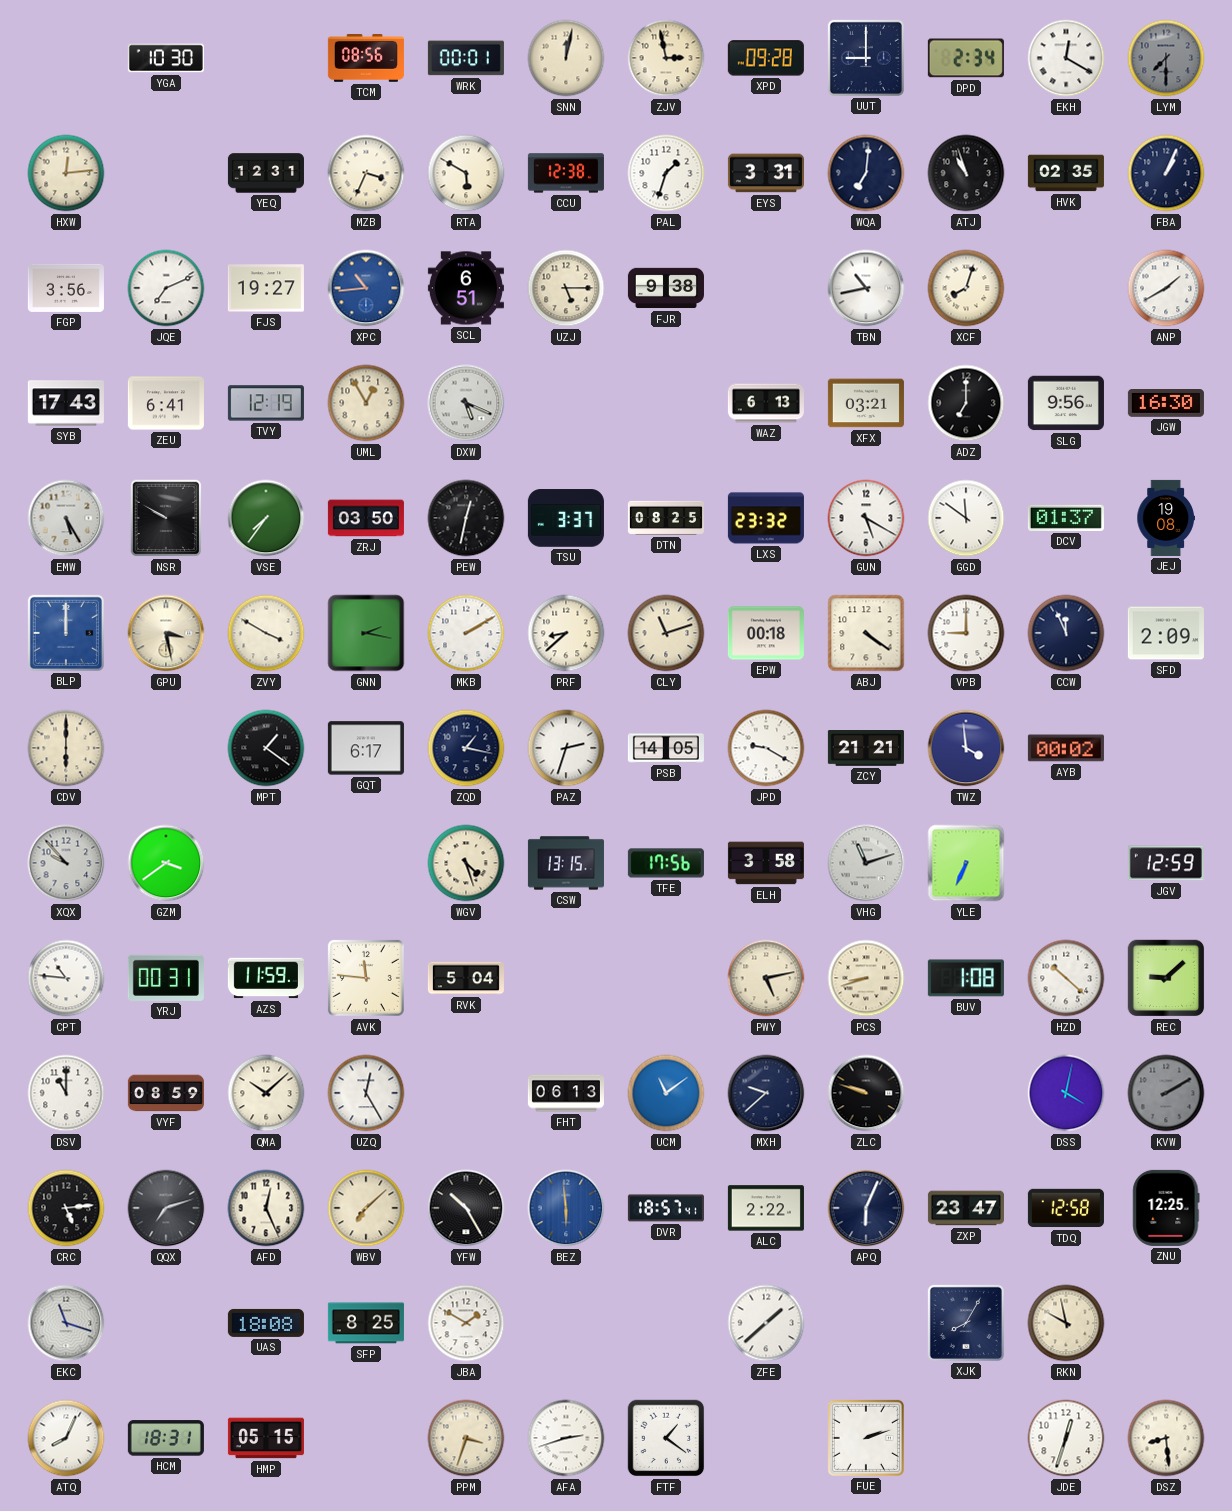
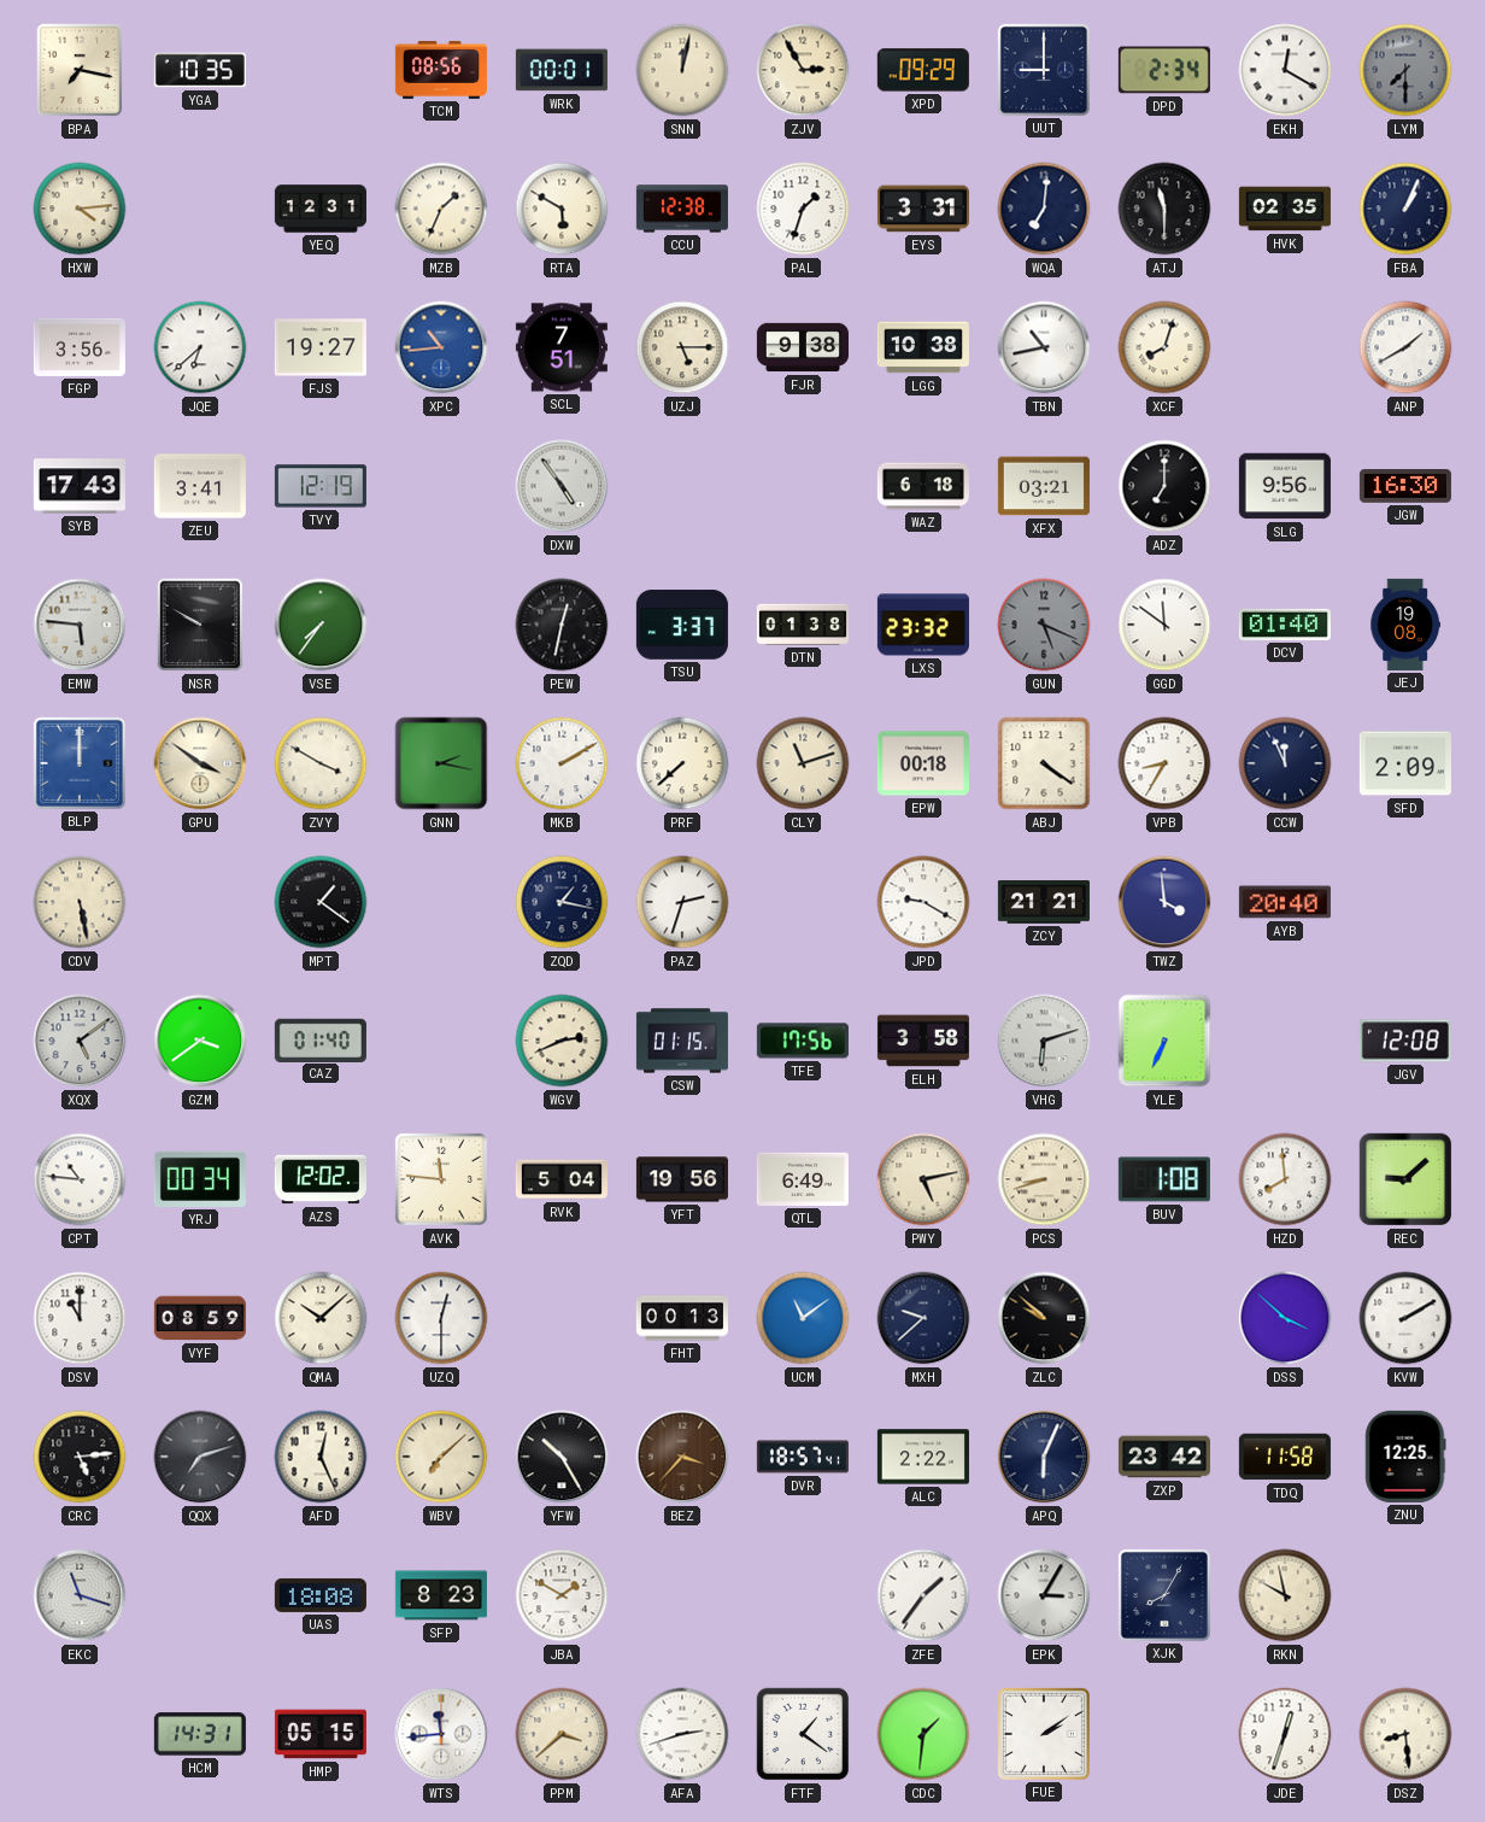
BPA: none -> 7:17 (80, 70)
YGA: 10:30 -> 10:35 (200, 70)
ZJV: 2:58 -> 2:55 (803, 70)
XPD: 09:28 -> 09:29 (923, 70)
HXW: 12:14 -> 4:14 (80, 209)
MZB: 3:34 -> 1:34 (441, 209)
ATJ: 10:57 -> 11:30 (1164, 209)
JQE: 7:11 -> 6:38 (200, 347)
SCL: 6:51 -> 7:51 (562, 347)
LGG: none -> 10:38 (923, 347)
ZEU: 6:41 -> 3:41 (200, 486)
UML: 12:55 -> none (366, 403)
DXW: 5:19 -> 4:54 (562, 486)
WAZ: 6:13 -> 6:18 (923, 486)
EMW: 5:25 -> 5:46 (80, 625)
ZRJ: 03:50 -> none (366, 518)
DTN: 08:25 -> 01:38 (803, 625)
GUN: 5:20 -> 5:19 (1044, 625)
GUN dial: white -> grey (1044, 625)
DCV: 01:37 -> 01:40 (1285, 625)
GPU: 3:28 -> 3:51 (200, 763)
PRF: 8:38 -> 7:38 (682, 763)
VPB: 9:00 -> 8:35 (1164, 763)
CDV: 6:00 -> 5:28 (80, 902)
GQT: 6:17 -> none (366, 748)
PSB: 14:05 -> none (666, 748)
AYB: 00:02 -> 20:40 (1285, 902)
XQX: 9:53 -> 5:09 (80, 1041)
CAZ: none -> 01:40 (321, 1039)
WGV: 4:27 -> 2:41 (562, 1041)
CSW: 13:15 -> 01:15 (682, 1041)
VHG: 11:12 -> 6:12 (1044, 1041)
JGV: 12:59 -> 12:08 (1405, 1041)
YRJ: 00:31 -> 00:34 (200, 1179)
AZS: 11:59 -> 12:02 (321, 1179)
YFT: none -> 19:56 (682, 1179)
QTL: none -> 6:49 (803, 1179)
HZD: 10:22 -> 7:59 (1285, 1179)
UZQ: 12:25 -> 12:30 (441, 1318)
FHT: 06:13 -> 00:13 (682, 1318)
ZLC: 9:48 -> 9:52 (1044, 1318)
DSS: 4:02 -> 3:52 (1285, 1318)
KVW dial: grey -> white (1405, 1318)
BEZ: 5:59 -> 3:37 (682, 1457)
BEZ dial: blue -> brown (682, 1457)
ZXP: 23:47 -> 23:42 (1164, 1457)
TDQ: 12:58 -> 11:58 (1285, 1457)
SFP: 8:25 -> 8:23 (441, 1595)
ZFE: 1:38 -> 1:36 (923, 1595)
EPK: none -> 3:05 (1044, 1595)
ATQ: 8:04 -> none (66, 1438)
HCM: 18:31 -> 14:31 (200, 1734)
WTS: none -> 11:44 (441, 1734)
PPM: 3:33 -> 3:38 (562, 1734)
CDC: none -> 1:31 (923, 1734)
FUE: 2:12 -> 2:09 (1044, 1734)
